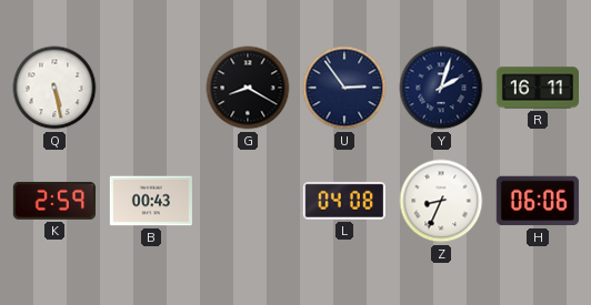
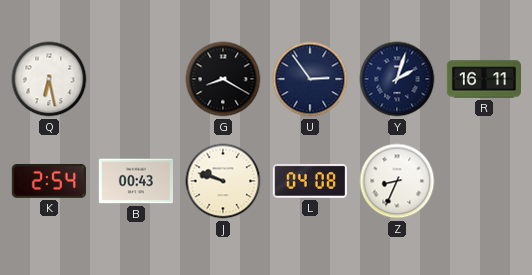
Q: 5:28 -> 6:28 (49, 79)
K: 2:59 -> 2:54 (49, 181)
J: none -> 9:48 (223, 181)
H: 06:06 -> none (538, 201)
